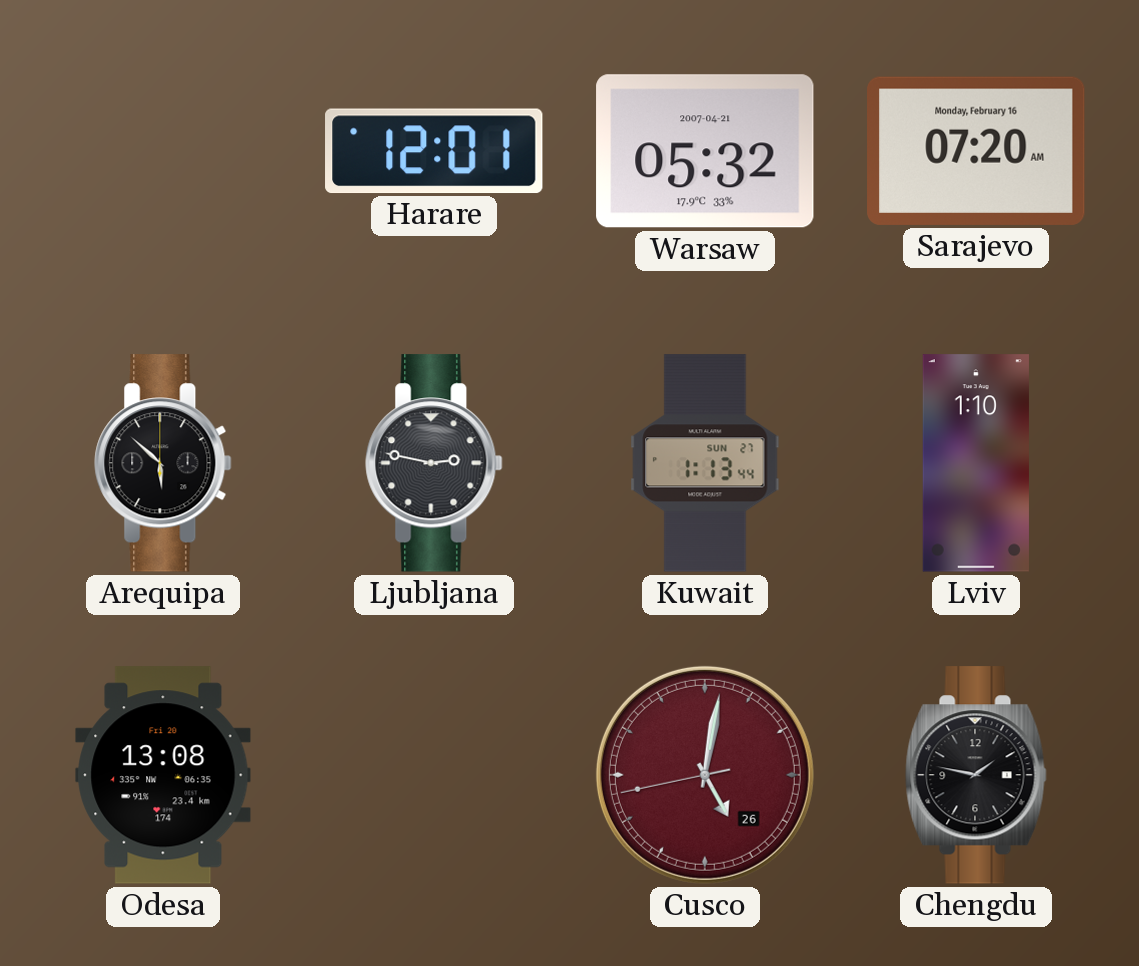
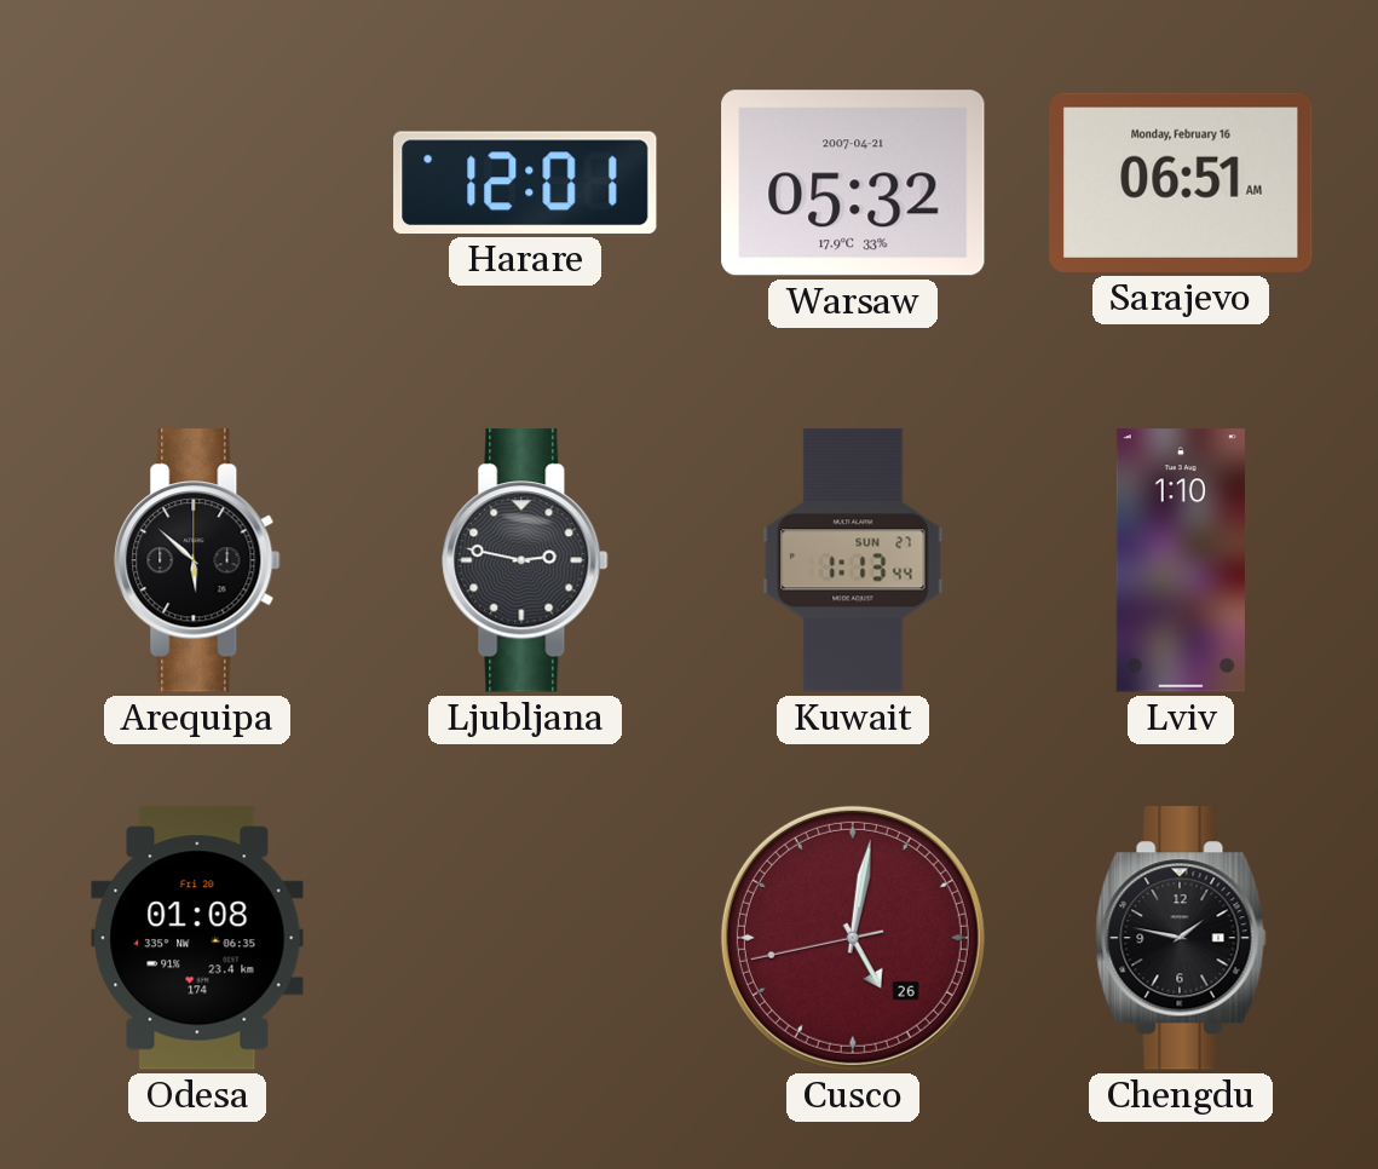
Sarajevo: 07:20 -> 06:51 (1181, 183)
Odesa: 13:08 -> 01:08 (197, 938)
